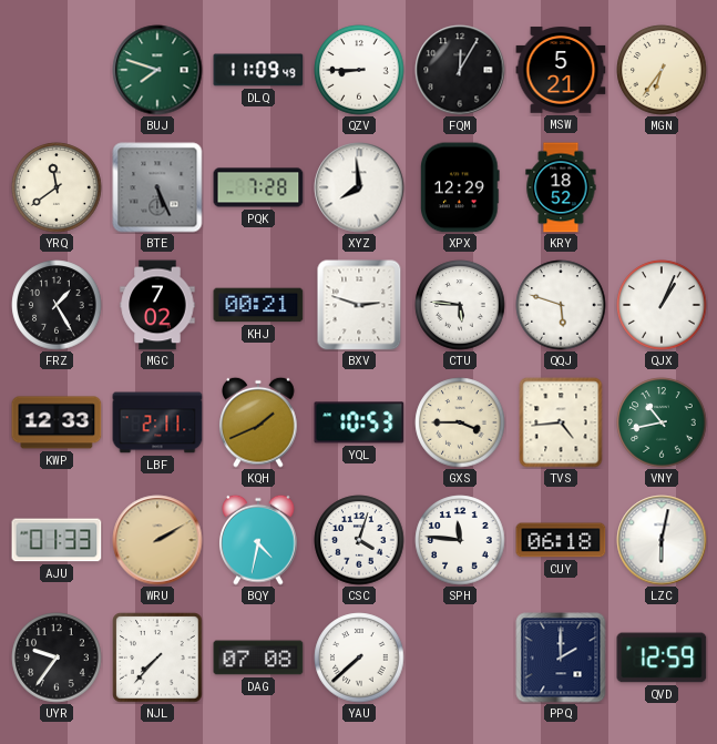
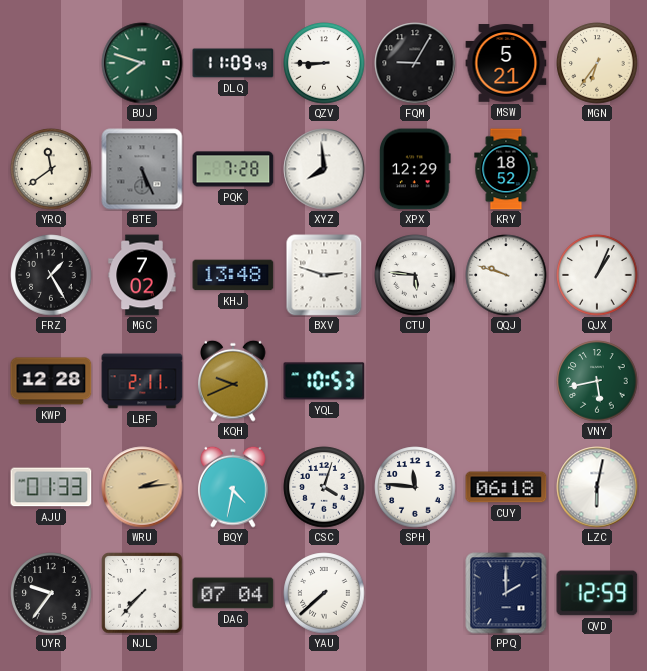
FQM: 12:05 -> 9:05 (415, 63)
KHJ: 00:21 -> 13:48 (233, 275)
QQJ: 5:48 -> 9:48 (506, 275)
KWP: 12:33 -> 12:28 (51, 381)
KQH: 1:41 -> 9:41 (233, 381)
GXS: 3:45 -> none (460, 422)
TVS: 4:44 -> none (561, 422)
VNY: 10:43 -> 5:43 (597, 381)
WRU: 2:10 -> 2:14 (142, 487)
DAG: 07:08 -> 07:04 (233, 593)
